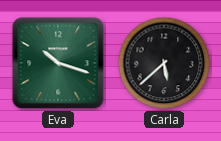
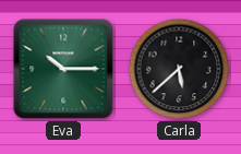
Eva: 10:18 -> 10:15 (63, 69)
